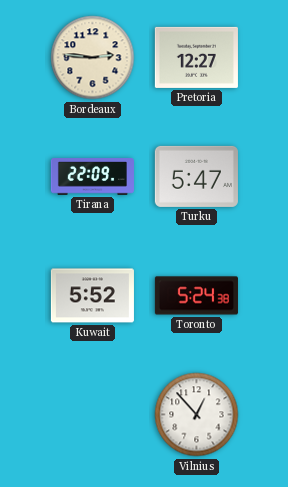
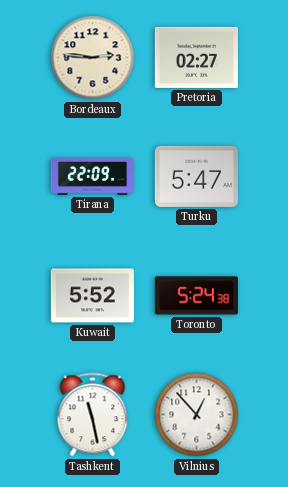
Pretoria: 12:27 -> 02:27 (196, 57)
Tashkent: none -> 11:28 (93, 415)
